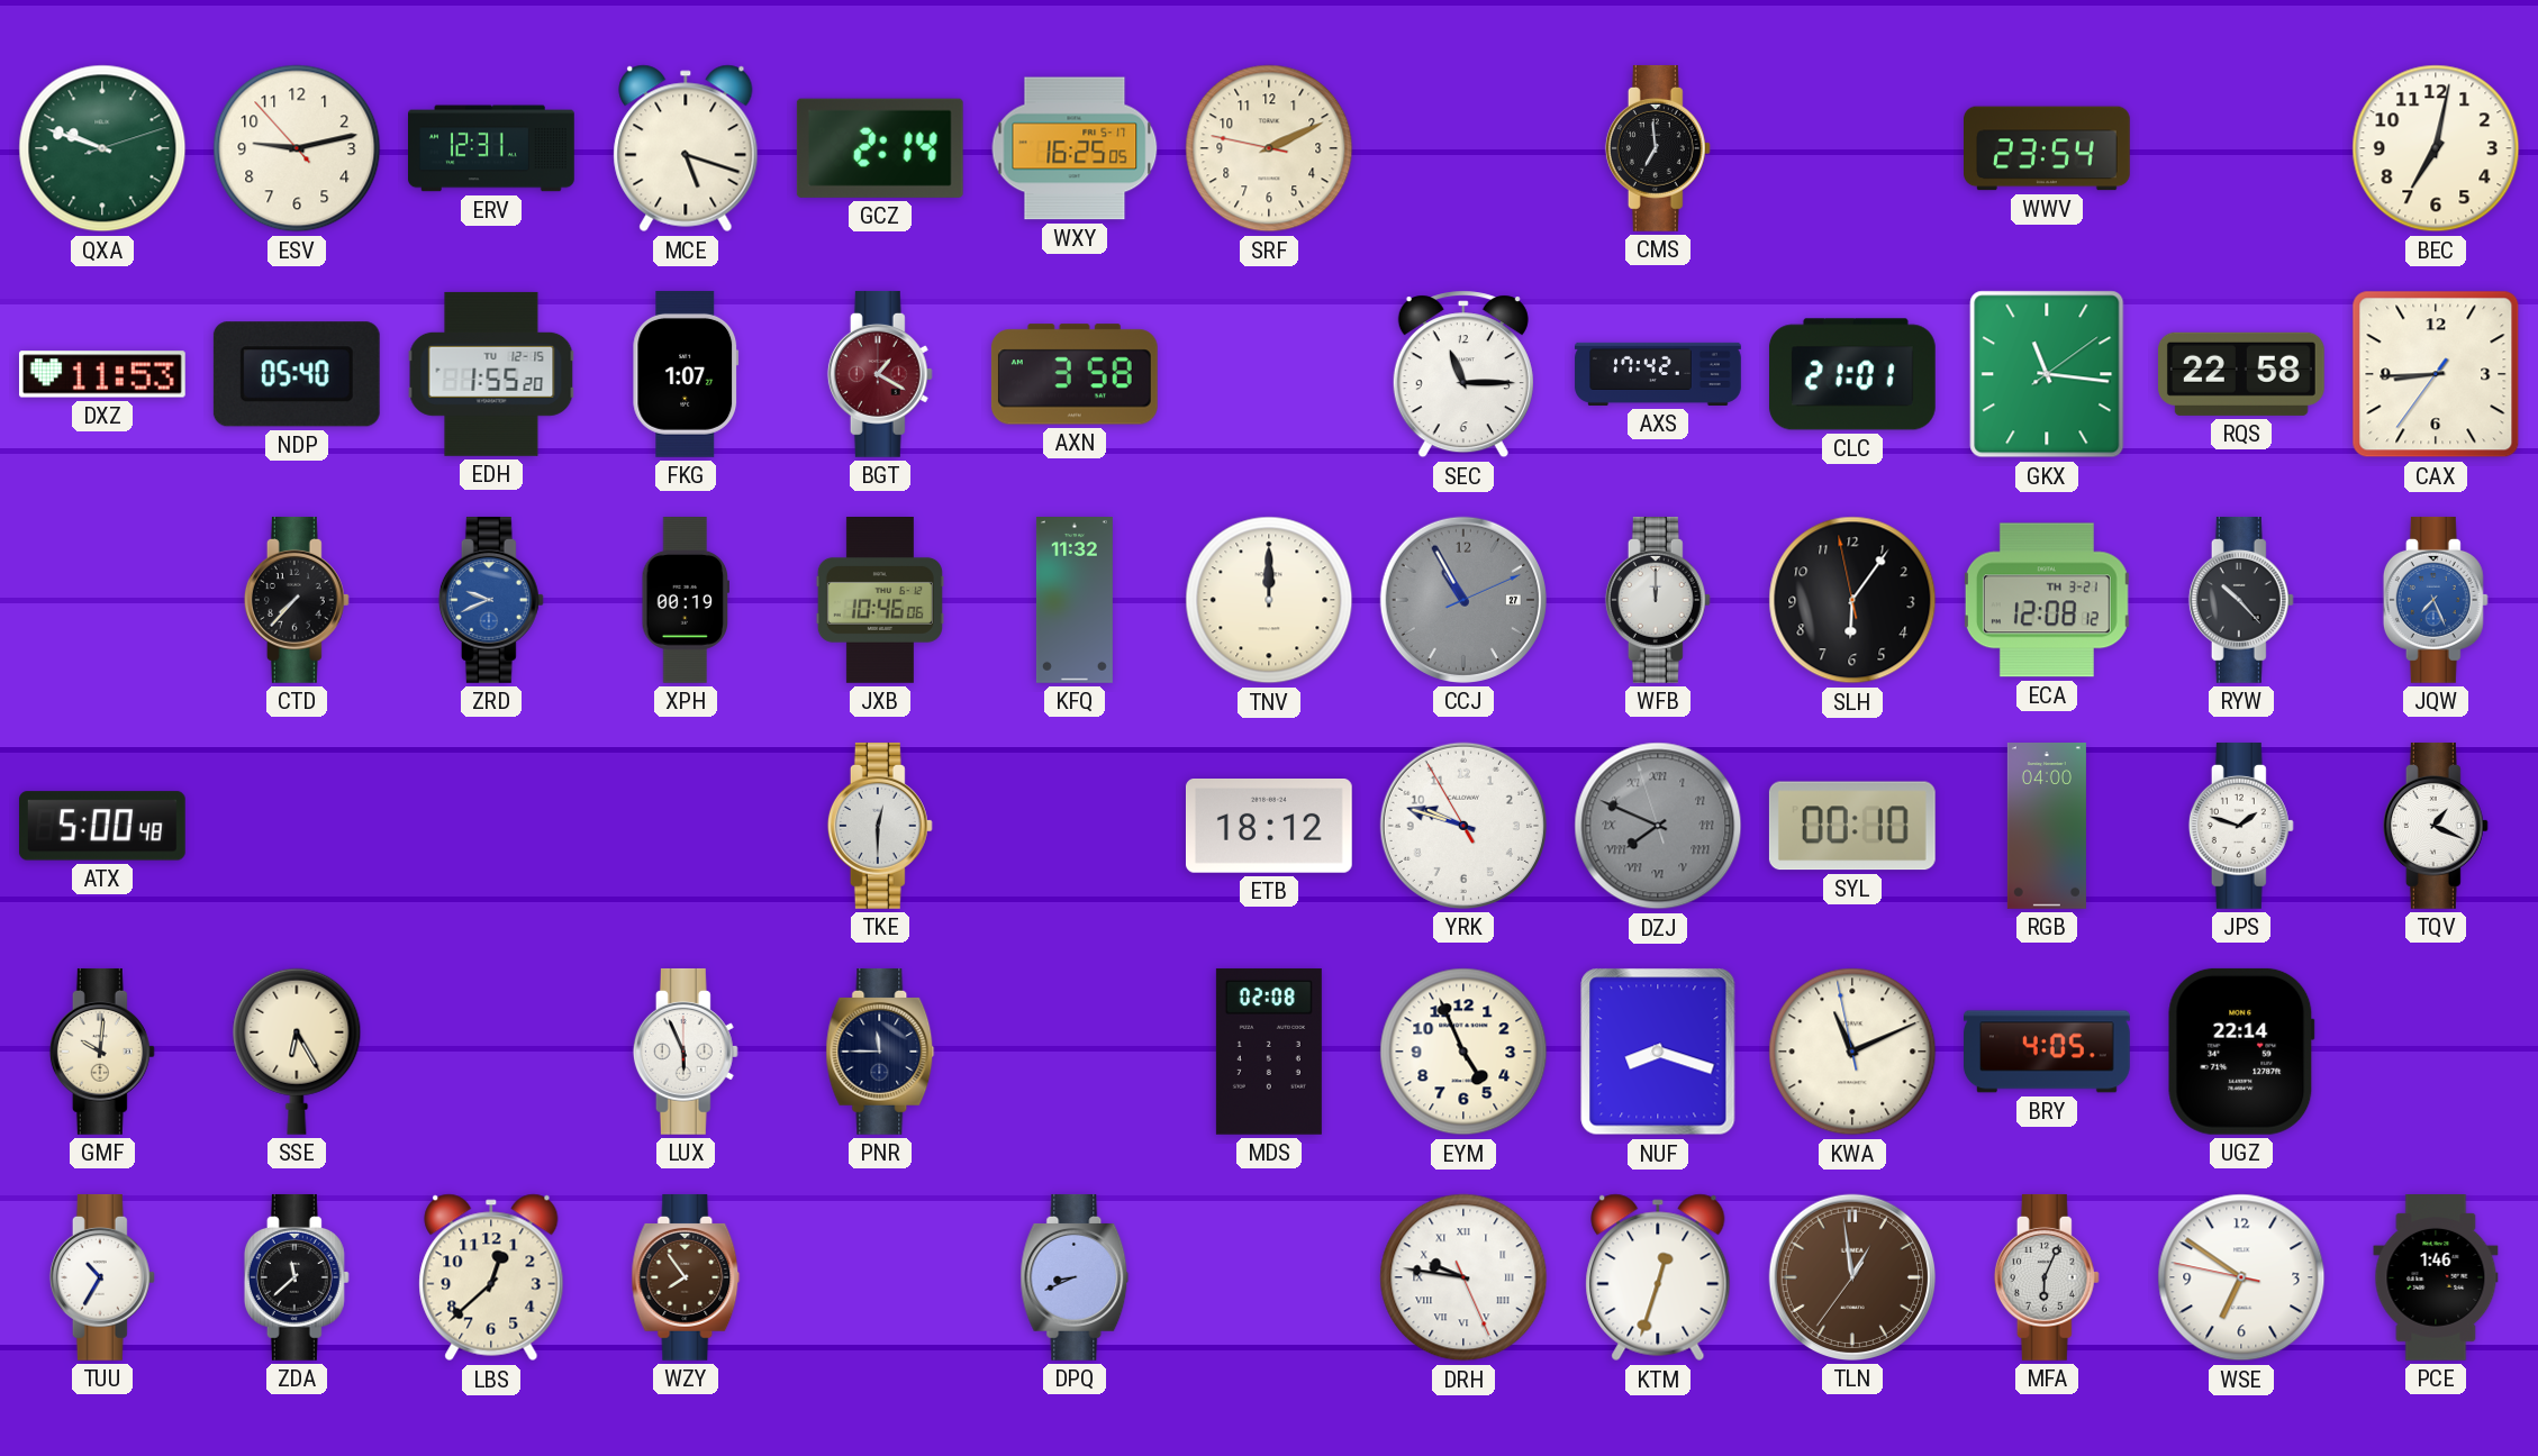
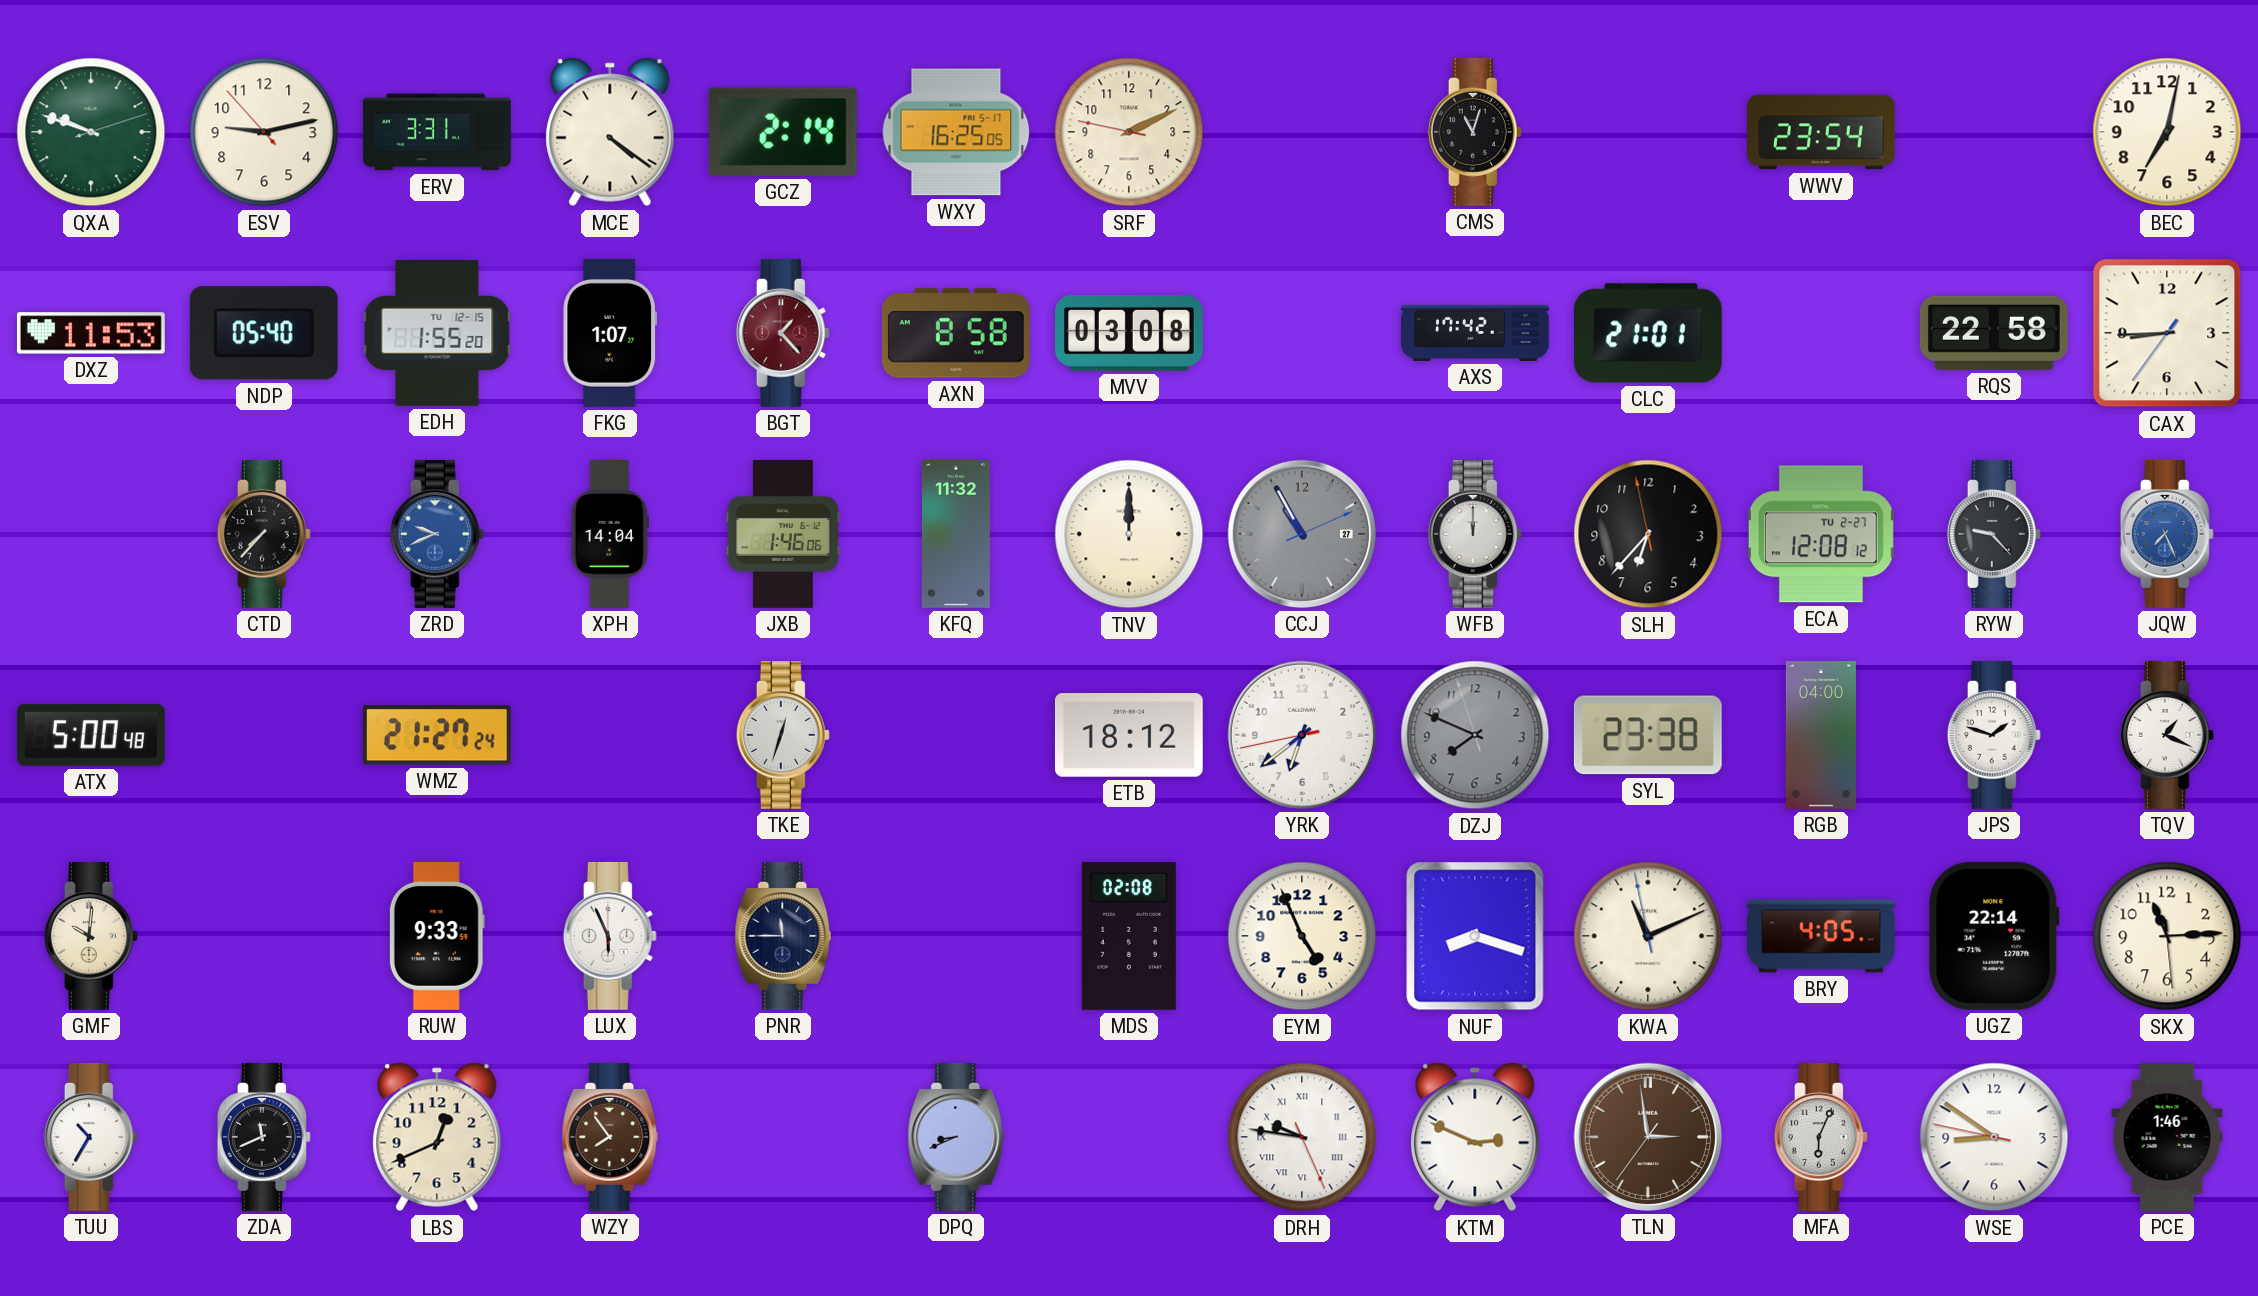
ERV: 12:31 -> 3:31 (438, 132)
MCE: 5:18 -> 4:21 (610, 132)
CMS: 6:59 -> 11:03 (1475, 132)
BGT: 1:20 -> 1:23 (783, 333)
AXN: 3:58 -> 8:58 (956, 333)
MVV: none -> 03:08 (1130, 333)
SEC: 11:15 -> none (1463, 374)
GKX: 11:16 -> none (2047, 374)
XPH: 00:19 -> 14:04 (609, 535)
JXB: 10:46 -> 1:46 (783, 535)
SLH: 6:05 -> 6:36 (1648, 534)
ECA date: TH 3-21 -> TU 2-27 (1821, 534)
RYW: 10:23 -> 9:23 (1994, 534)
WMZ: none -> 21:27 (437, 735)
TKE: 12:30 -> 12:33 (783, 735)
YRK: 9:47 -> 6:38 (1302, 735)
DZJ numerals: Roman -> Arabic (1475, 735)
SYL: 00:10 -> 23:38 (1648, 735)
SSE: 6:25 -> none (297, 1052)
RUW: none -> 9:33 (437, 936)
SKX: none -> 11:14 (2167, 936)
ZDA: 11:38 -> 11:41 (264, 1137)
LBS: 12:38 -> 12:41 (437, 1137)
KTM: 12:33 -> 2:49 (1475, 1137)
TLN: 12:58 -> 2:58 (1648, 1137)
WSE: 6:50 -> 8:50 (1994, 1137)
